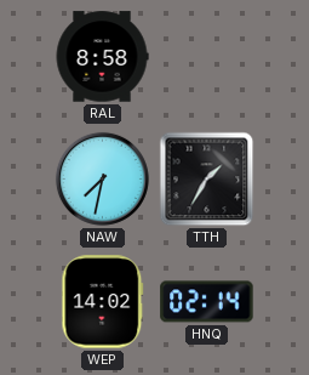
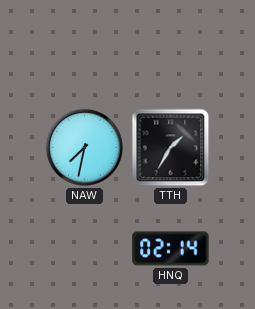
RAL: 8:58 -> none (102, 57)
WEP: 14:02 -> none (103, 302)
